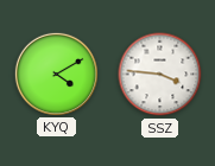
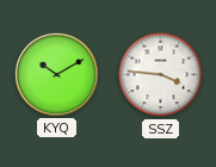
KYQ: 4:10 -> 10:10 (56, 74)
